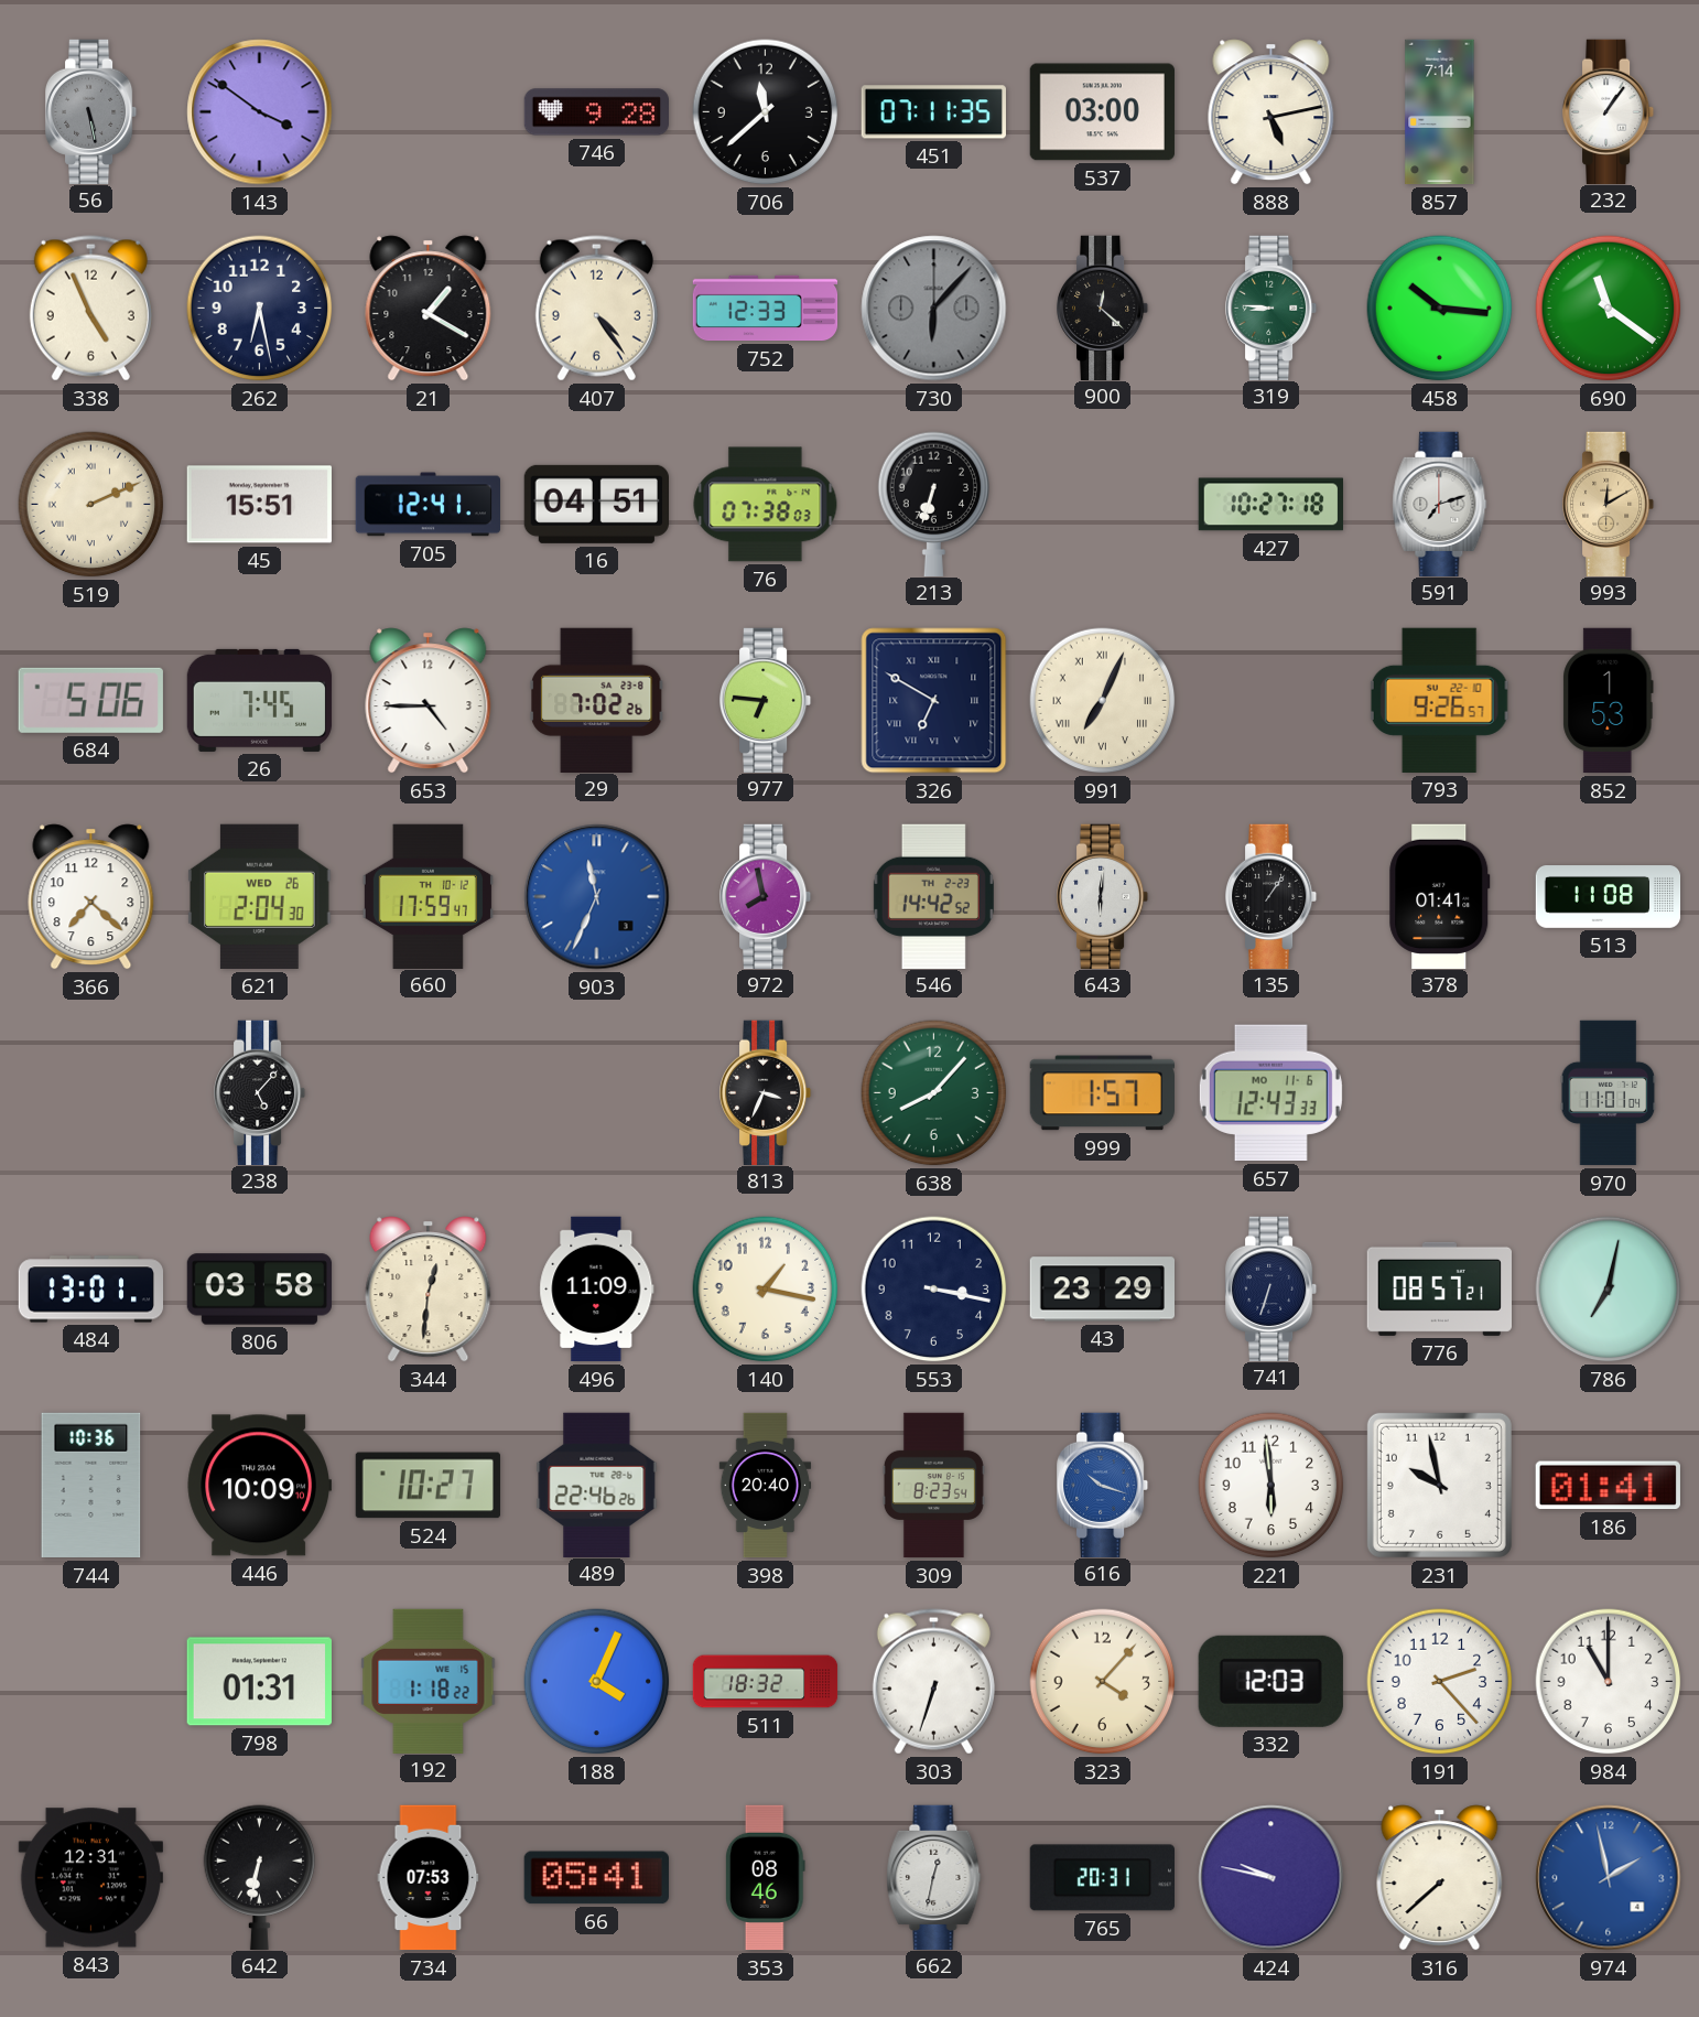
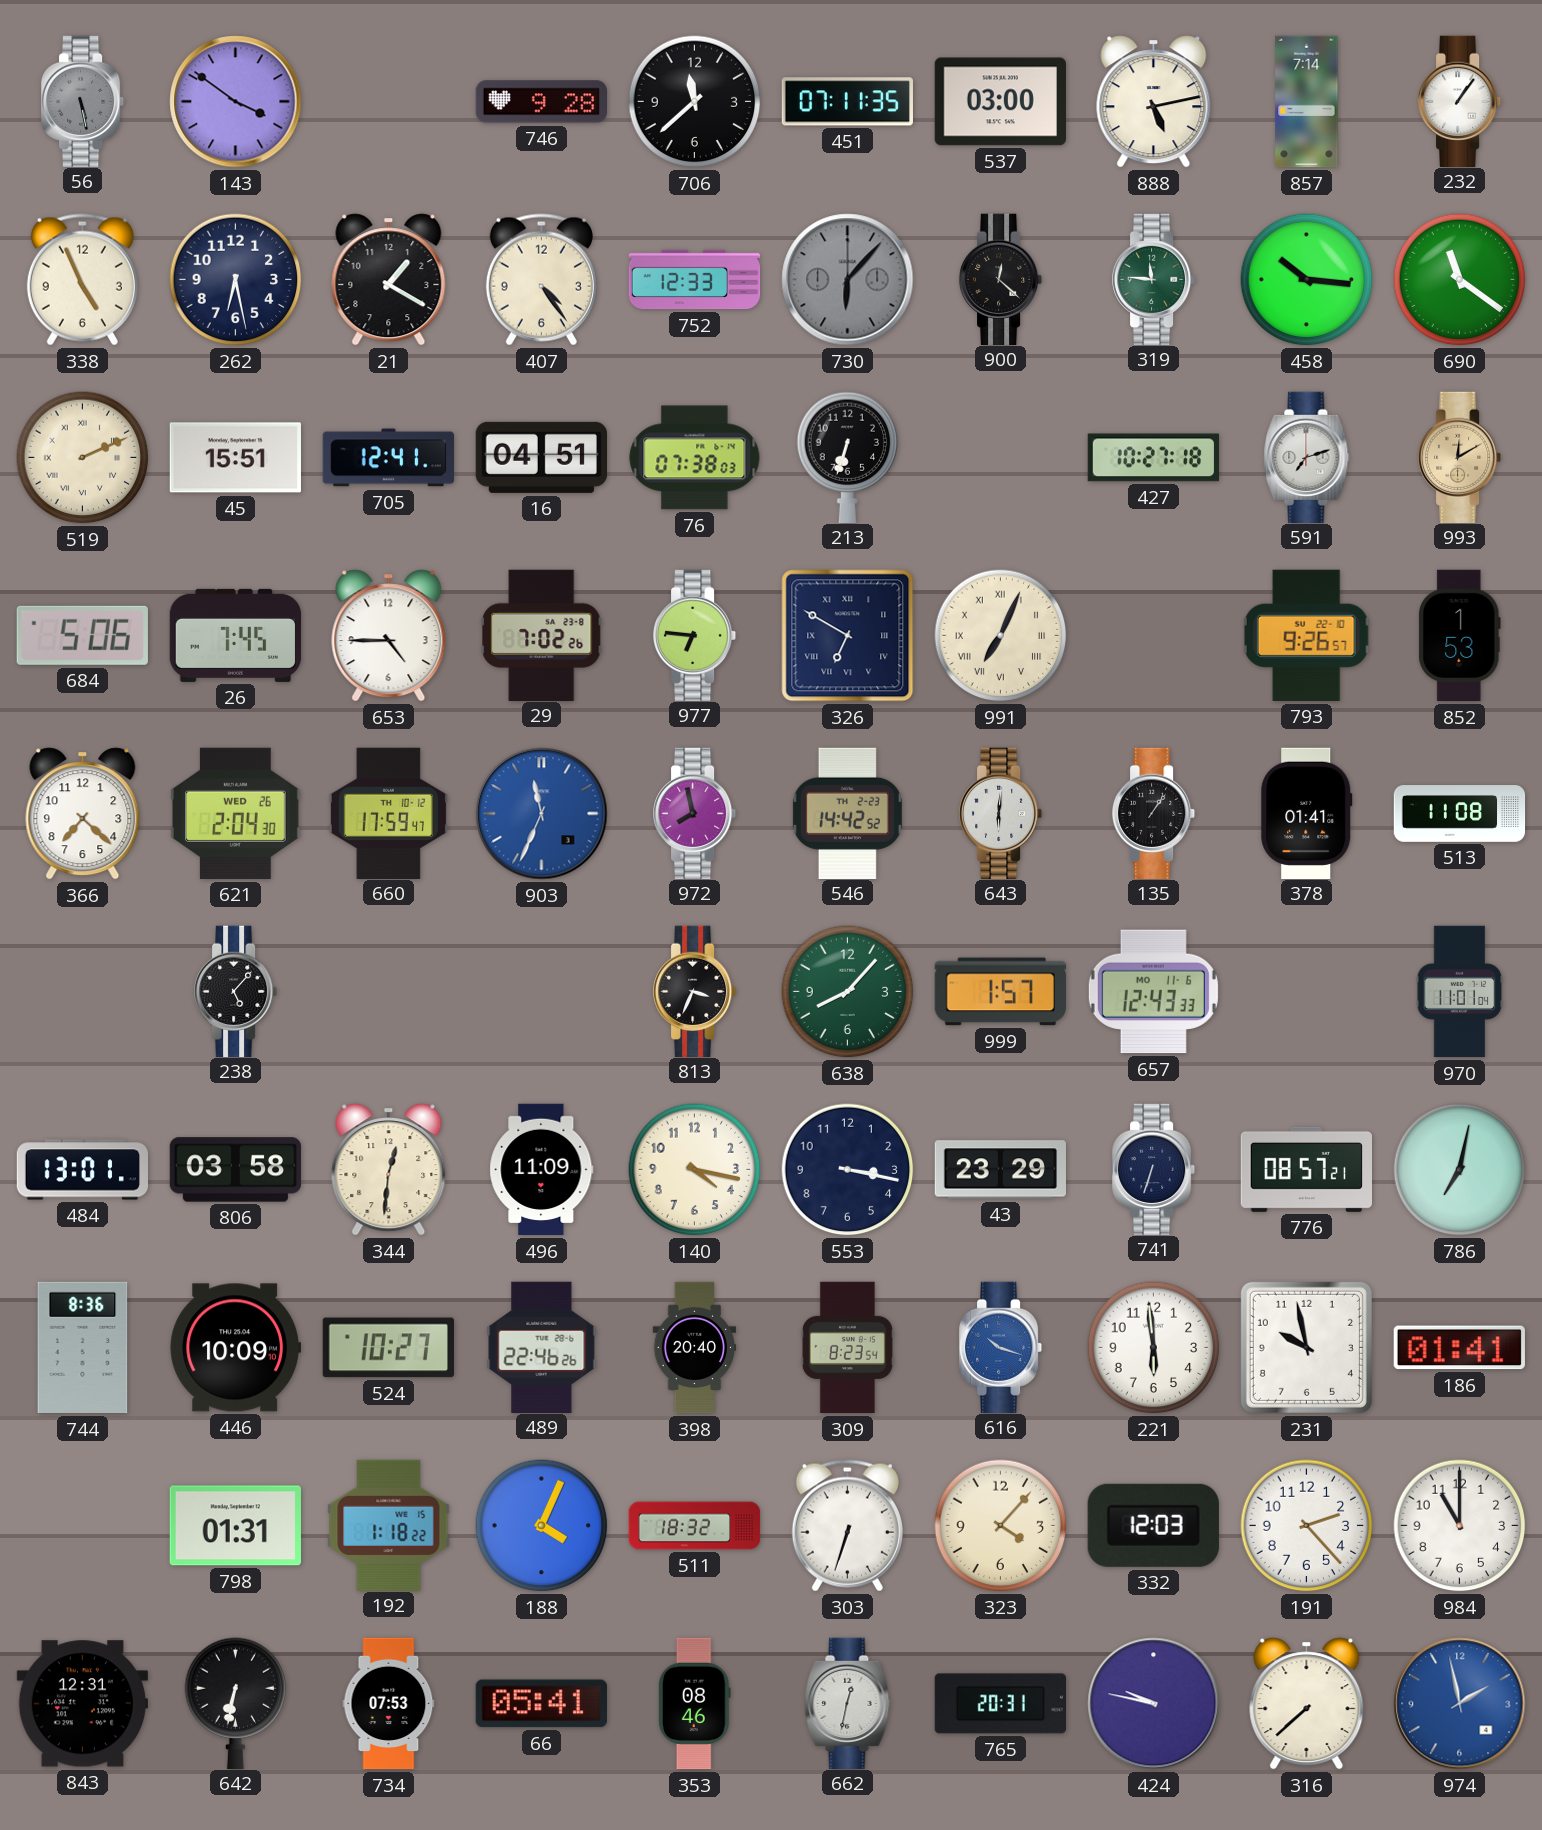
319: 8:46 -> 11:46 (1155, 279)
140: 1:17 -> 4:17 (695, 1170)
744: 10:36 -> 8:36 (83, 1348)
